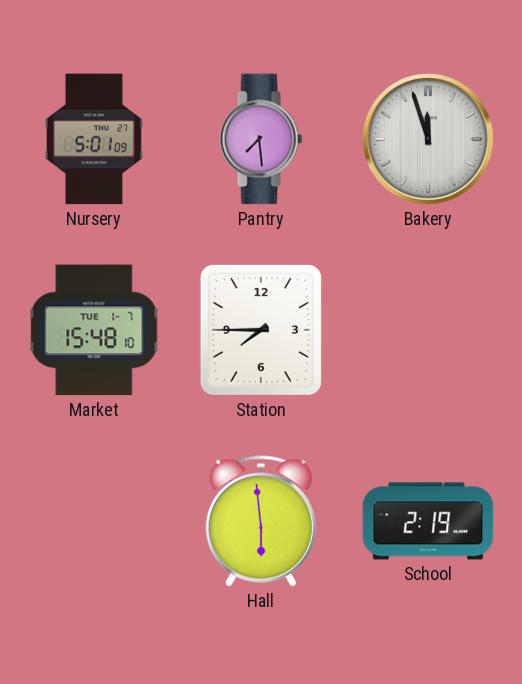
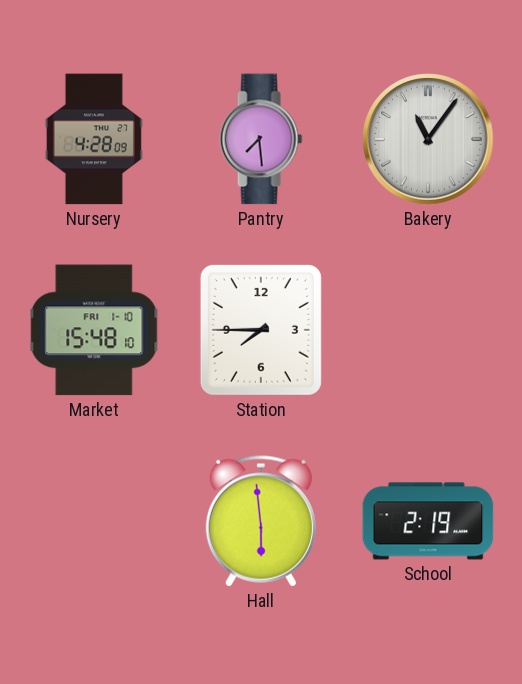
Nursery: 5:01 -> 4:28 (94, 139)
Bakery: 11:57 -> 11:06 (428, 139)
Market date: TUE 1-7 -> FRI 1-10 (94, 330)
